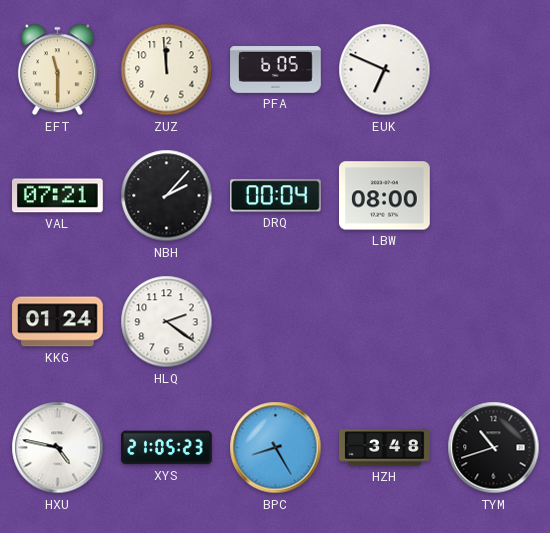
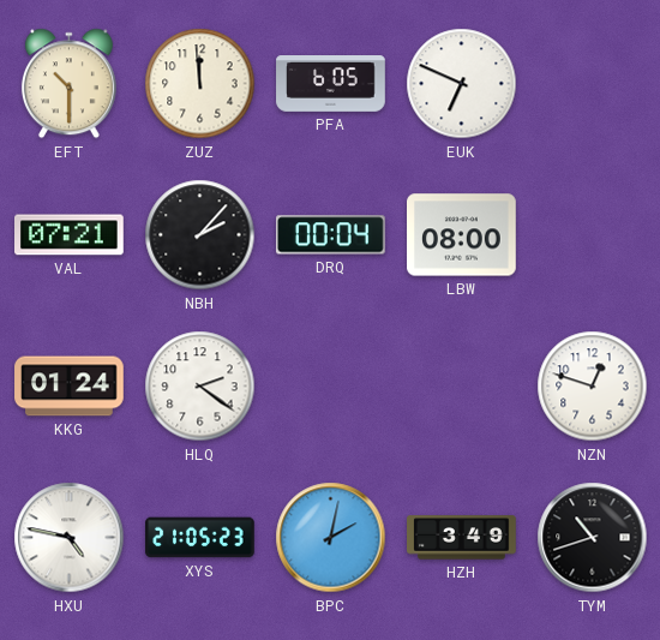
EFT: 11:30 -> 10:30 (68, 84)
NZN: none -> 12:48 (593, 387)
BPC: 8:25 -> 2:02 (331, 538)
HZH: 3:48 -> 3:49 (462, 538)
